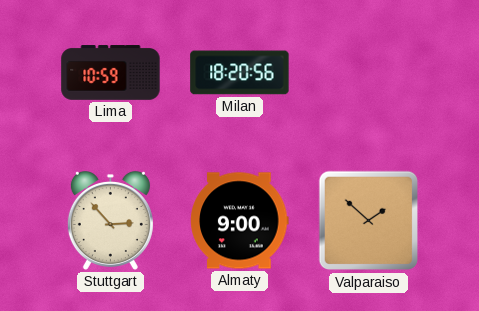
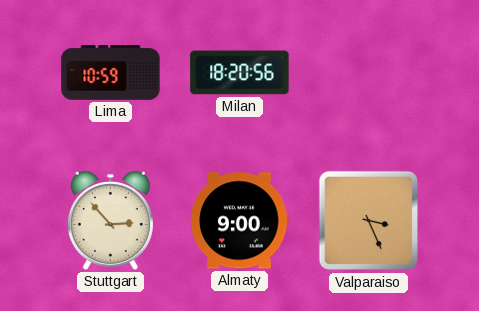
Valparaiso: 1:52 -> 3:26 (369, 221)
